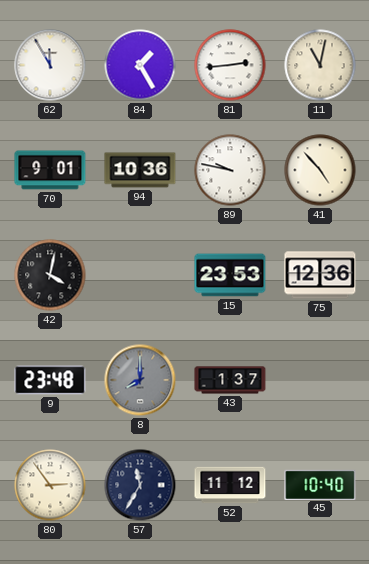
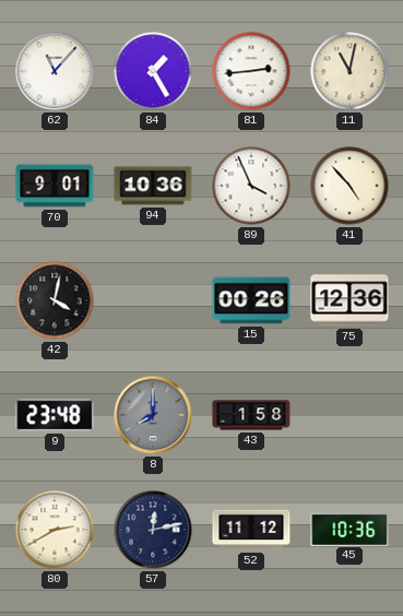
62: 11:55 -> 11:07 (55, 71)
89: 9:47 -> 3:56 (251, 186)
15: 23:53 -> 00:26 (251, 300)
43: 1:37 -> 1:58 (251, 415)
80: 2:54 -> 2:40 (55, 530)
57: 11:35 -> 12:13 (153, 530)
45: 10:40 -> 10:36 (349, 529)
